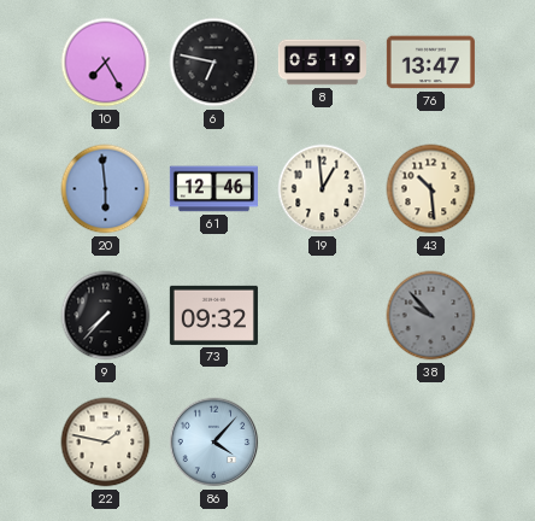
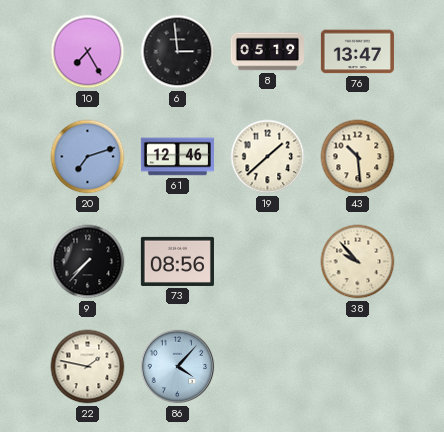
6: 6:47 -> 2:59 (178, 52)
20: 5:59 -> 7:12 (88, 157)
19: 12:59 -> 1:38 (268, 157)
73: 09:32 -> 08:56 (177, 261)
38 dial: grey -> cream (358, 262)
